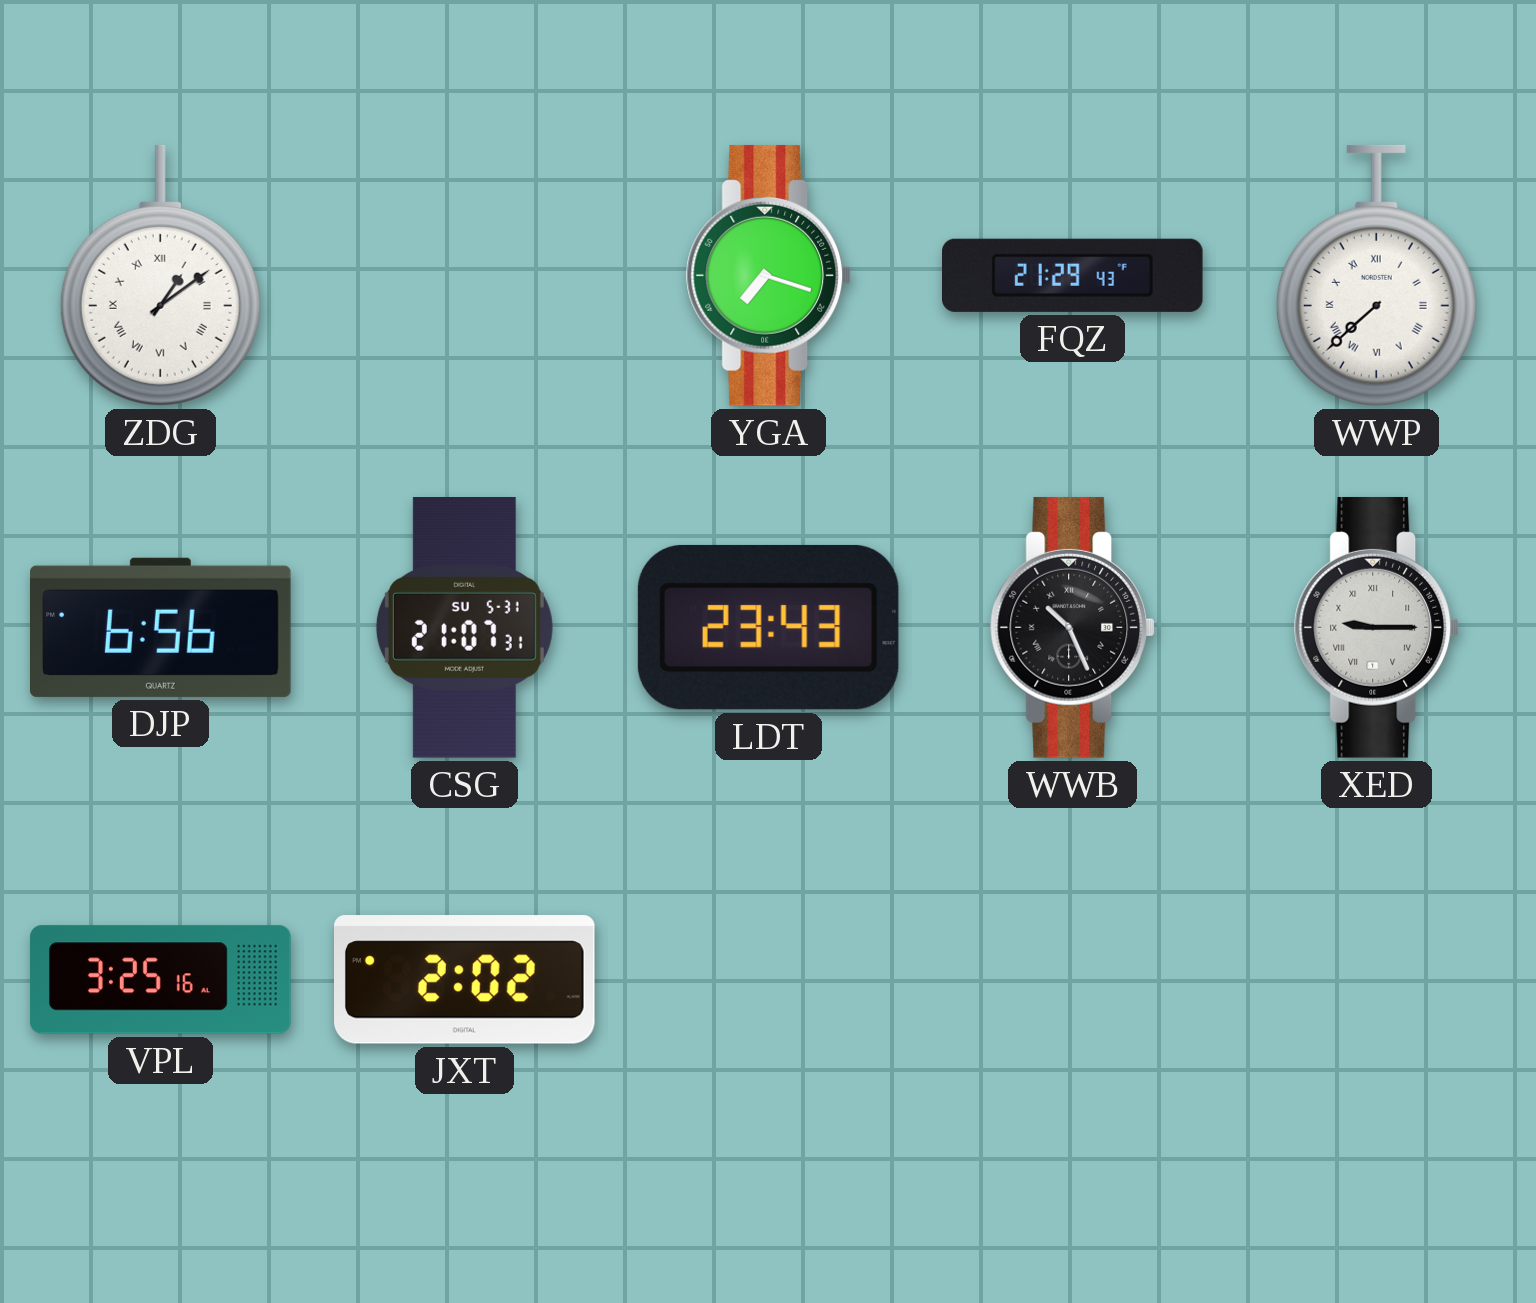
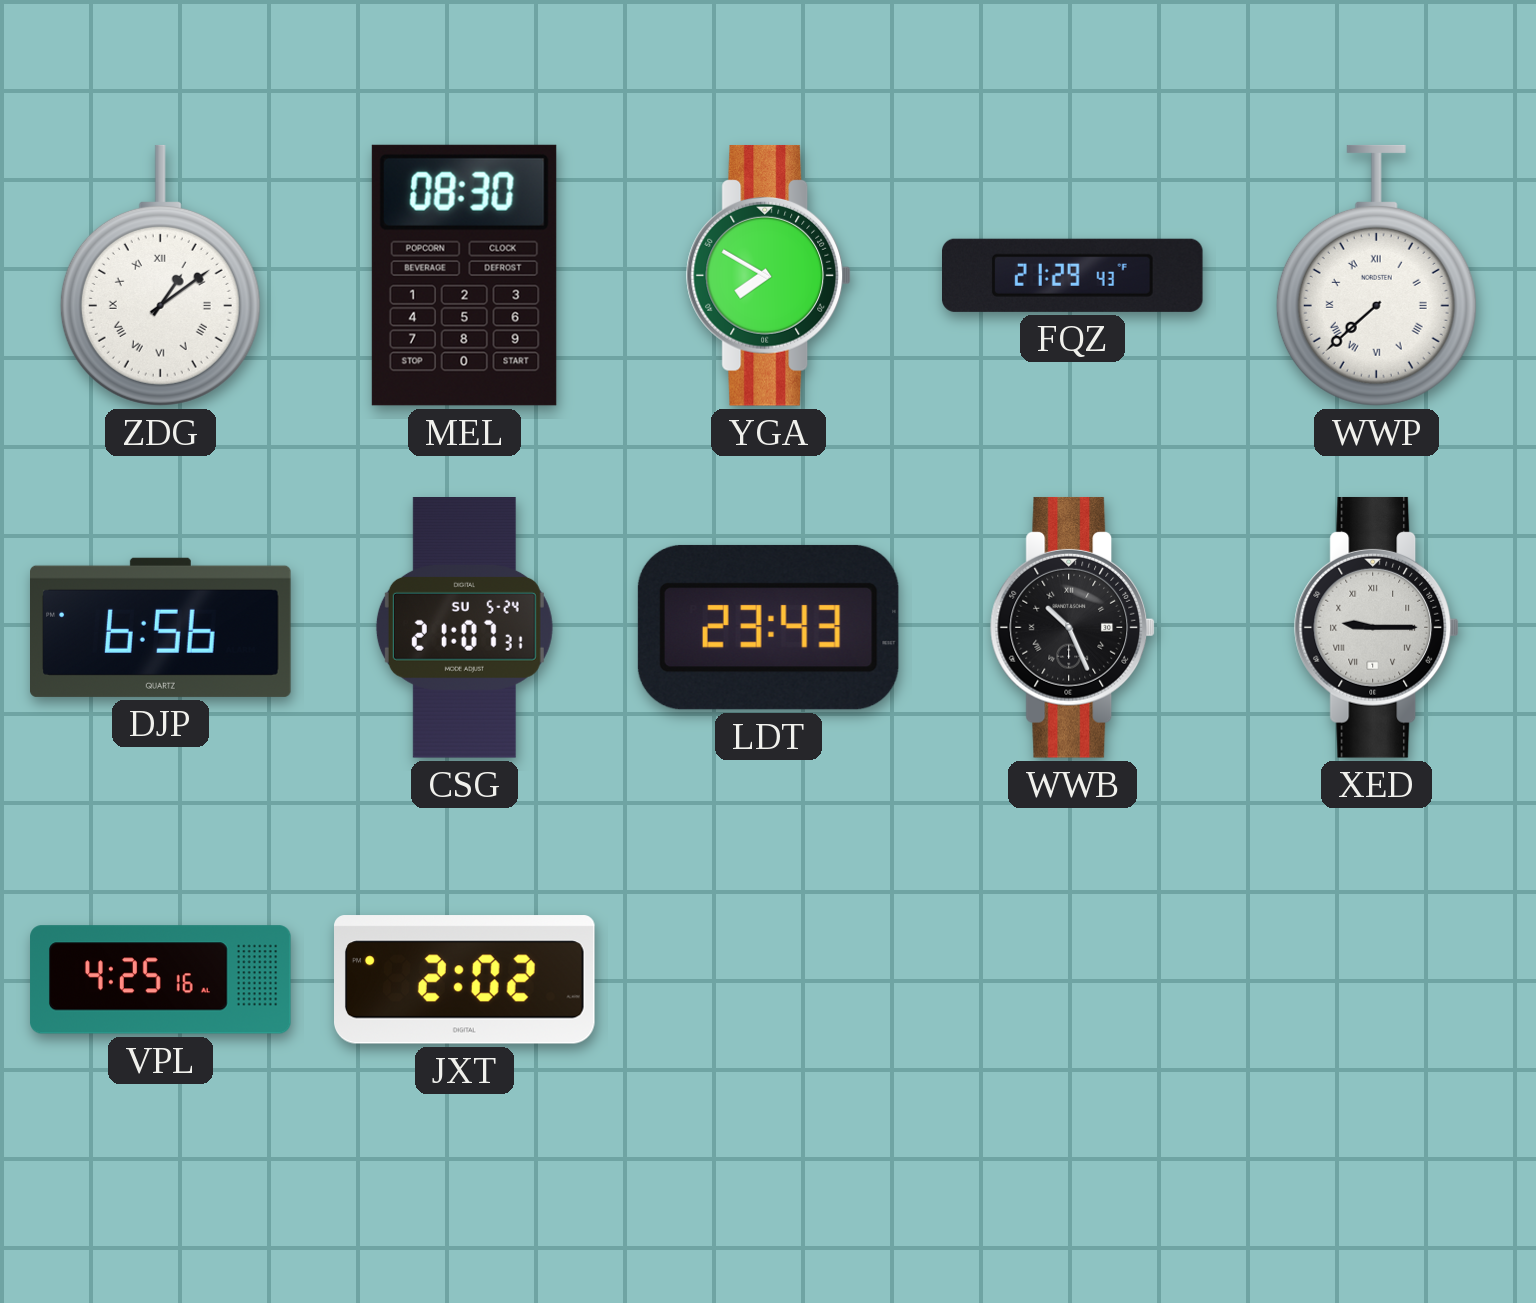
MEL: none -> 08:30 (464, 275)
YGA: 7:18 -> 7:50 (769, 275)
CSG date: SU 5-31 -> SU 5-24 (464, 628)
VPL: 3:25 -> 4:25 (161, 980)
